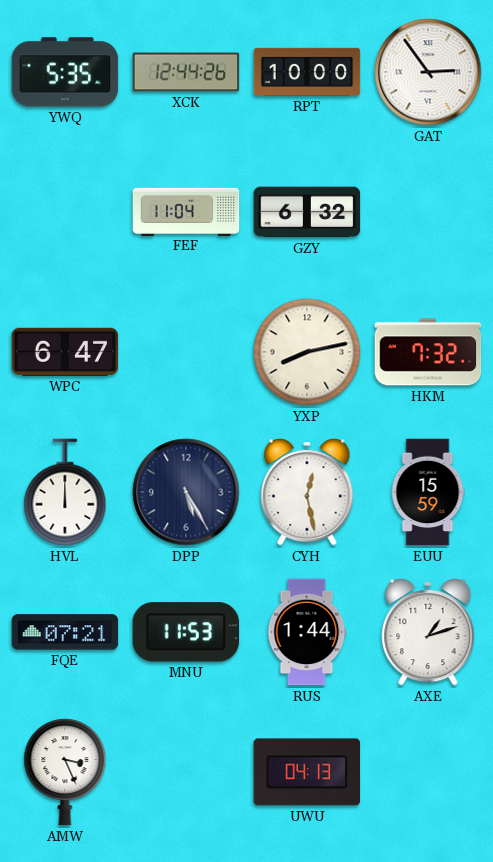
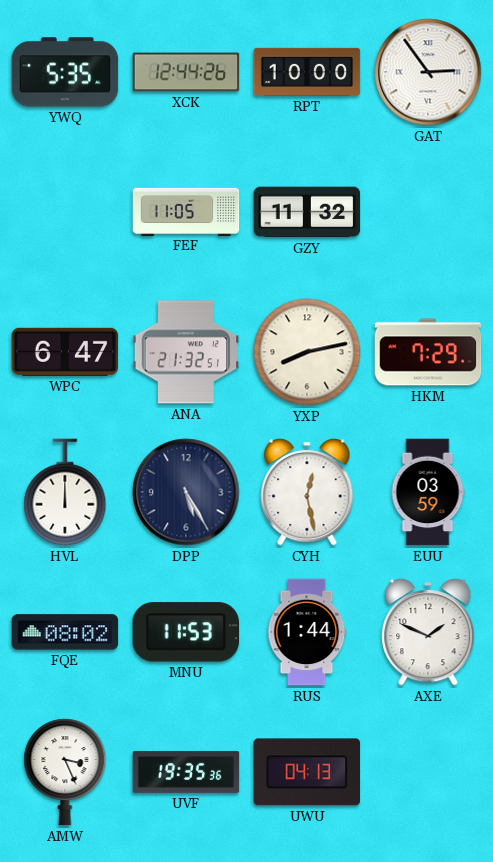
FEF: 11:04 -> 11:05 (186, 211)
GZY: 6:32 -> 11:32 (307, 212)
ANA: none -> 21:32 (186, 352)
HKM: 7:32 -> 7:29 (428, 352)
EUU: 15:59 -> 03:59 (428, 492)
FQE: 07:21 -> 08:02 (65, 632)
AXE: 1:12 -> 1:49 (428, 632)
UVF: none -> 19:35 (186, 772)
